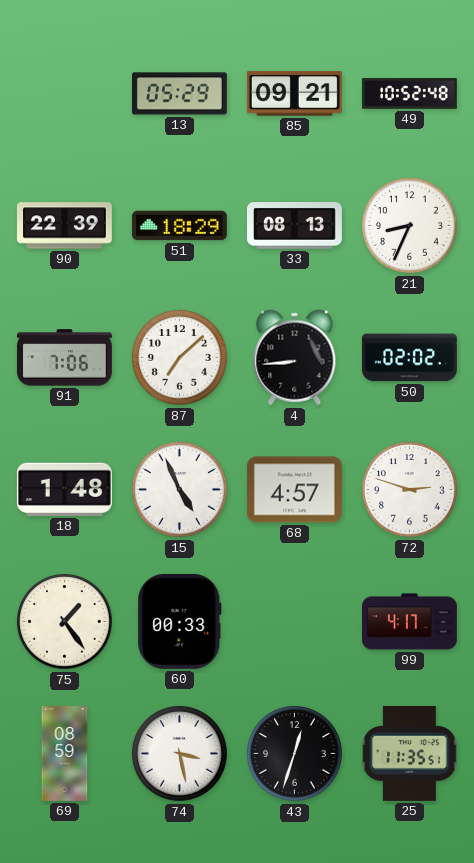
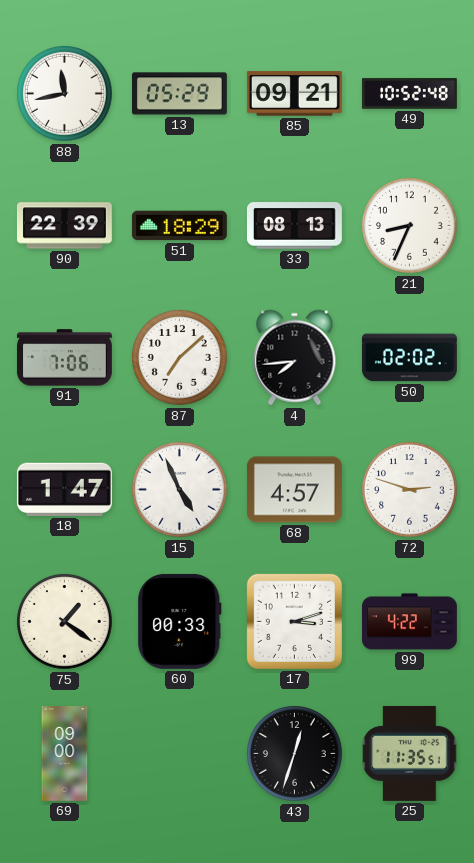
88: none -> 11:43 (65, 94)
4: 8:44 -> 7:44 (295, 358)
18: 1:48 -> 1:47 (64, 489)
75: 1:24 -> 1:21 (65, 622)
17: none -> 3:12 (294, 621)
99: 4:17 -> 4:22 (410, 622)
69: 08:59 -> 09:00 (65, 754)
74: 3:28 -> none (180, 754)
